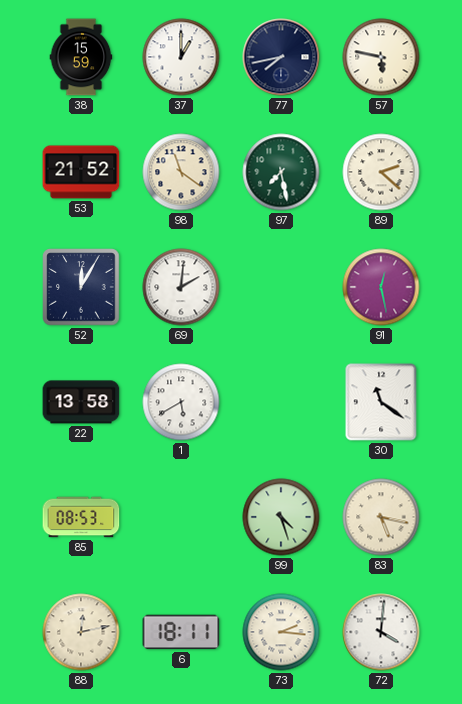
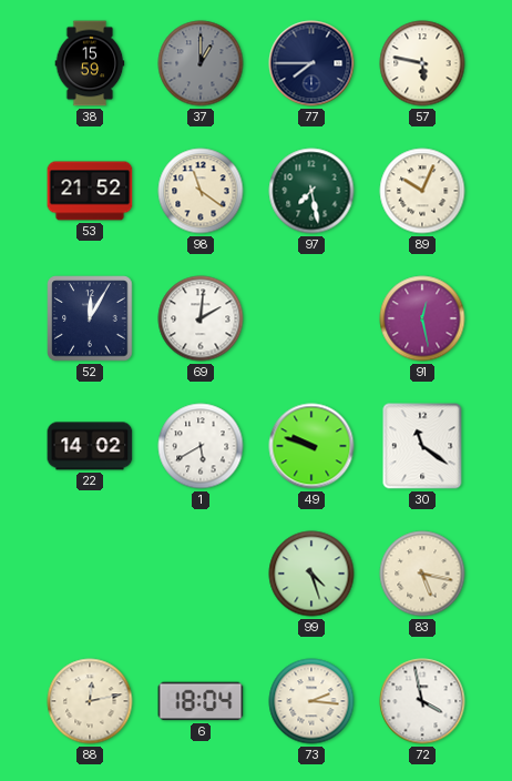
37 dial: white -> grey (201, 63)
77: 7:43 -> 7:45 (311, 63)
89: 2:22 -> 10:04 (422, 191)
22: 13:58 -> 14:02 (90, 446)
49: none -> 9:48 (311, 446)
85: 08:53 -> none (81, 517)
6: 18:11 -> 18:04 (201, 701)
72: 4:01 -> 3:58 (422, 701)
